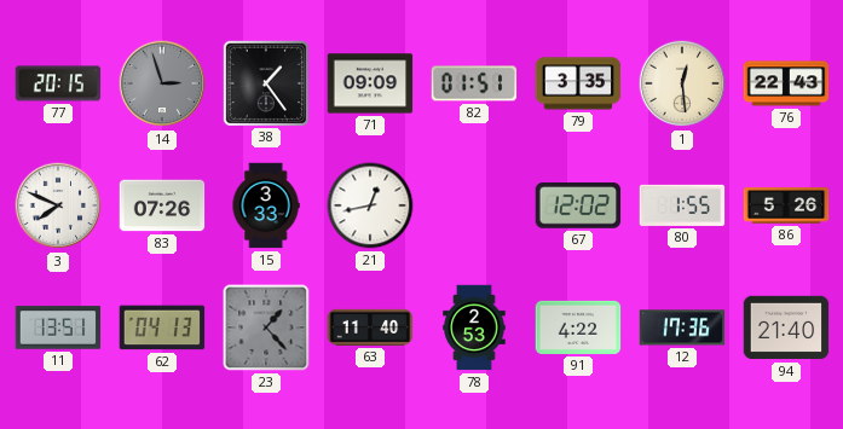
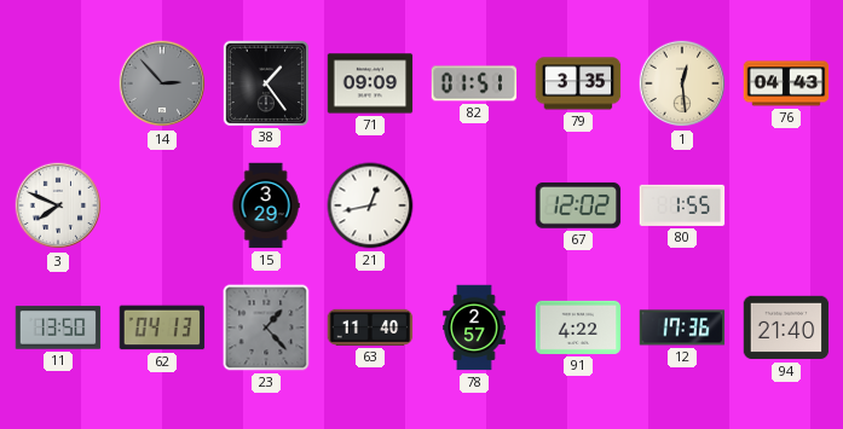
77: 20:15 -> none (58, 83)
14: 2:57 -> 2:53 (162, 83)
76: 22:43 -> 04:43 (786, 83)
83: 07:26 -> none (162, 205)
15: 3:33 -> 3:29 (266, 205)
86: 5:26 -> none (786, 205)
11: 13:51 -> 13:50 (58, 327)
78: 2:53 -> 2:57 (474, 327)
